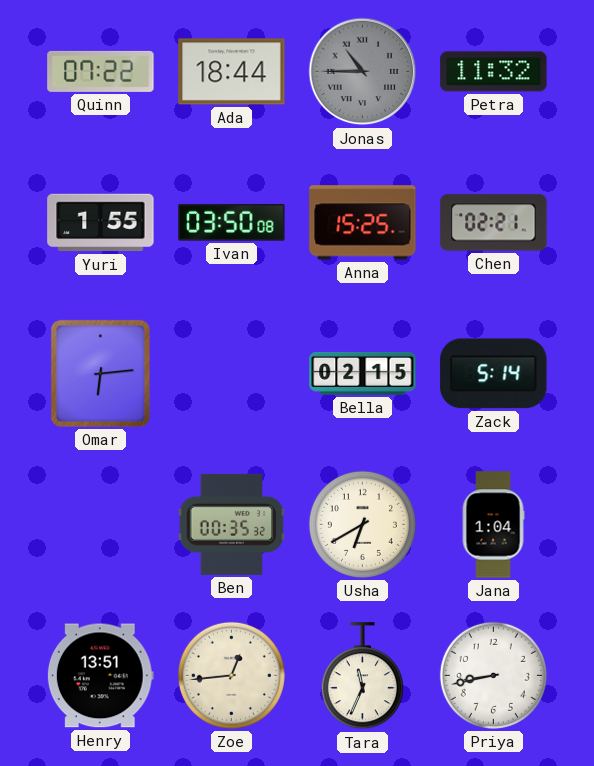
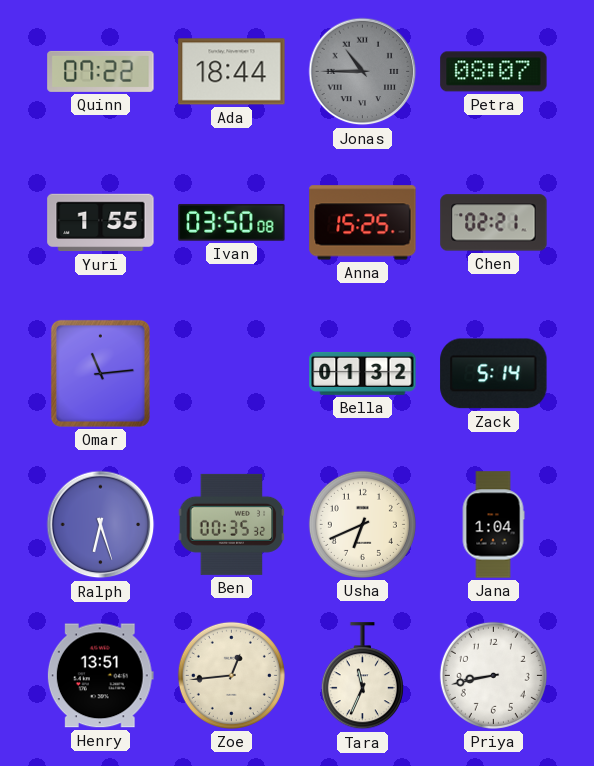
Petra: 11:32 -> 08:07 (494, 72)
Omar: 6:14 -> 11:14 (100, 373)
Bella: 02:15 -> 01:32 (363, 373)
Ralph: none -> 6:27 (101, 525)
Usha: 6:40 -> 6:41 (362, 524)
